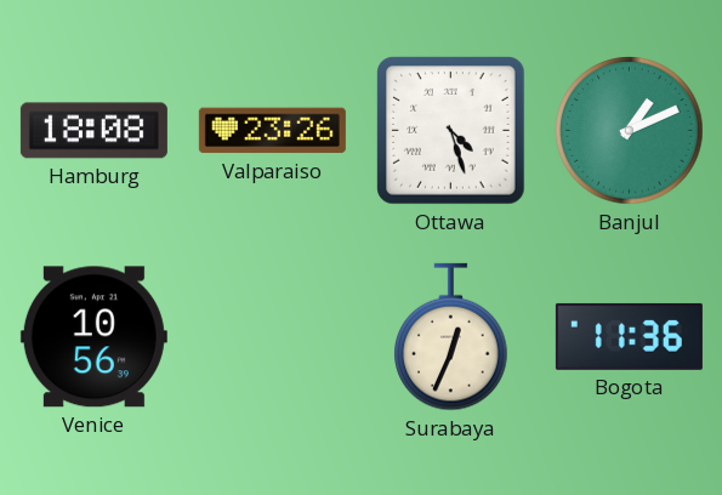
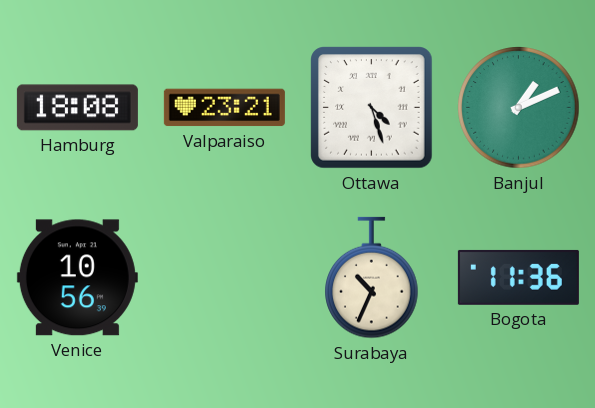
Valparaiso: 23:26 -> 23:21 (224, 108)
Surabaya: 12:34 -> 10:34 (372, 278)
